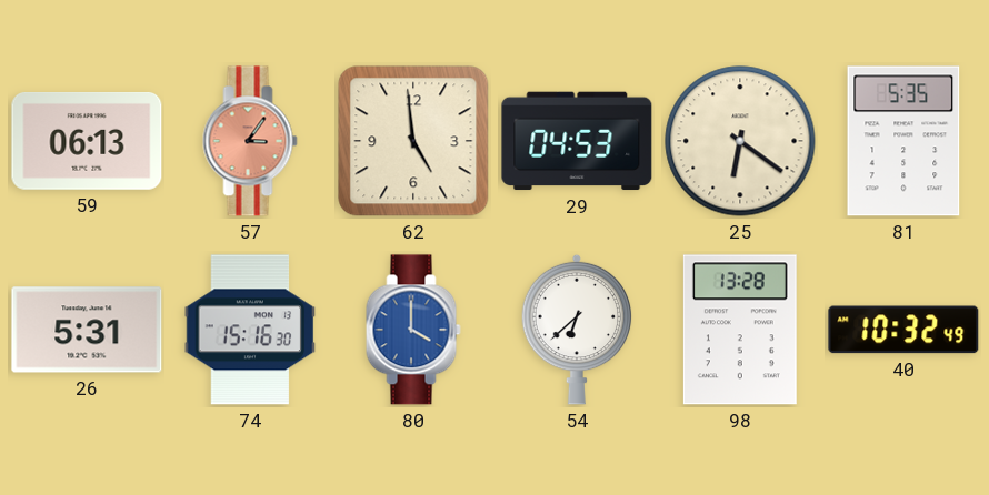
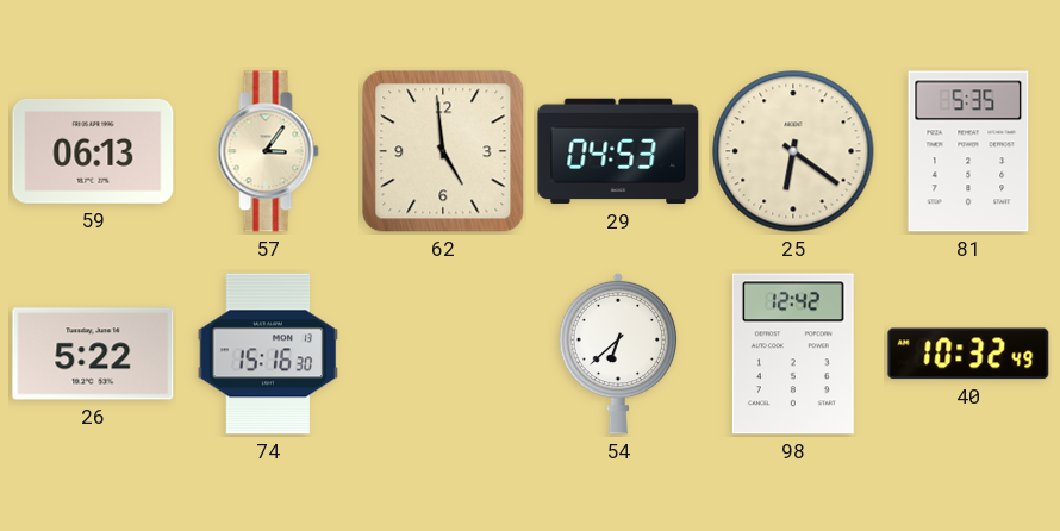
57 dial: salmon -> cream (268, 151)
26: 5:31 -> 5:22 (93, 354)
80: 4:00 -> none (413, 330)
98: 13:28 -> 12:42 (793, 354)
